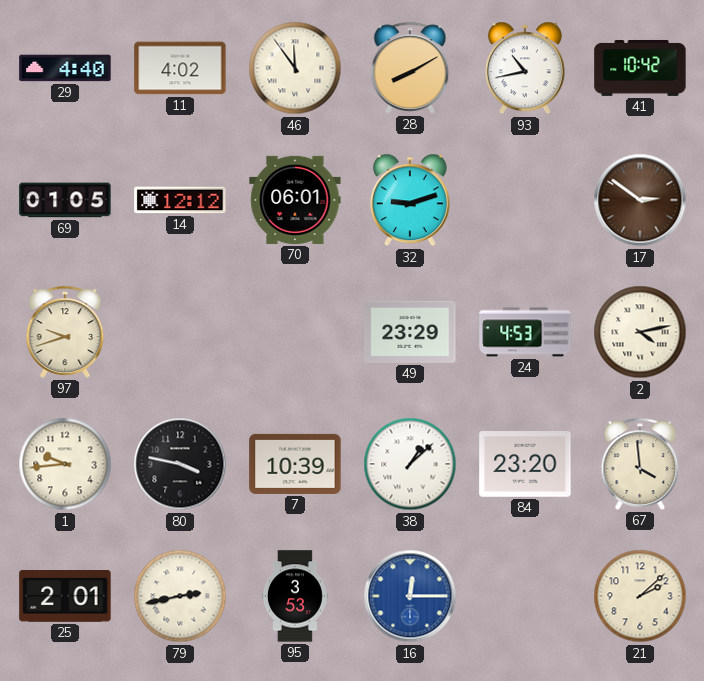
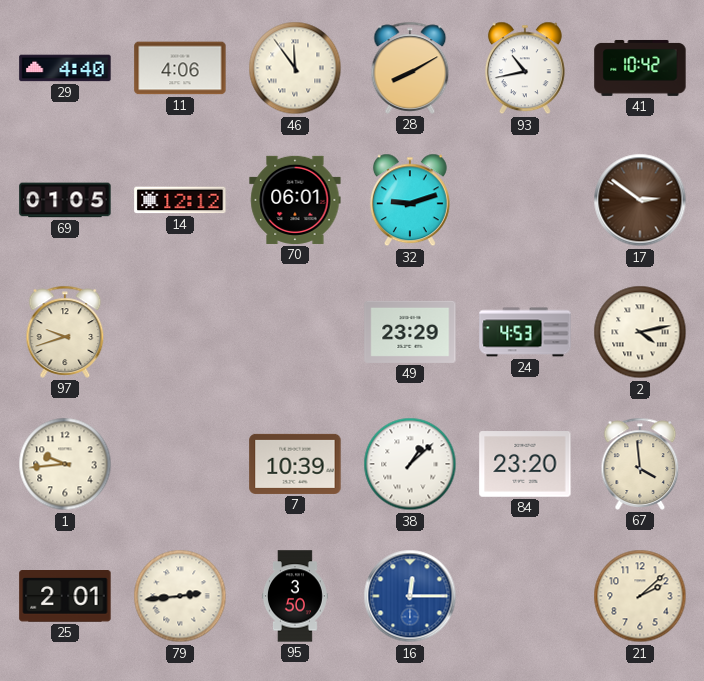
11: 4:02 -> 4:06 (180, 68)
80: 3:47 -> none (180, 464)
79: 2:43 -> 2:44 (180, 596)
95: 3:53 -> 3:50 (295, 596)
